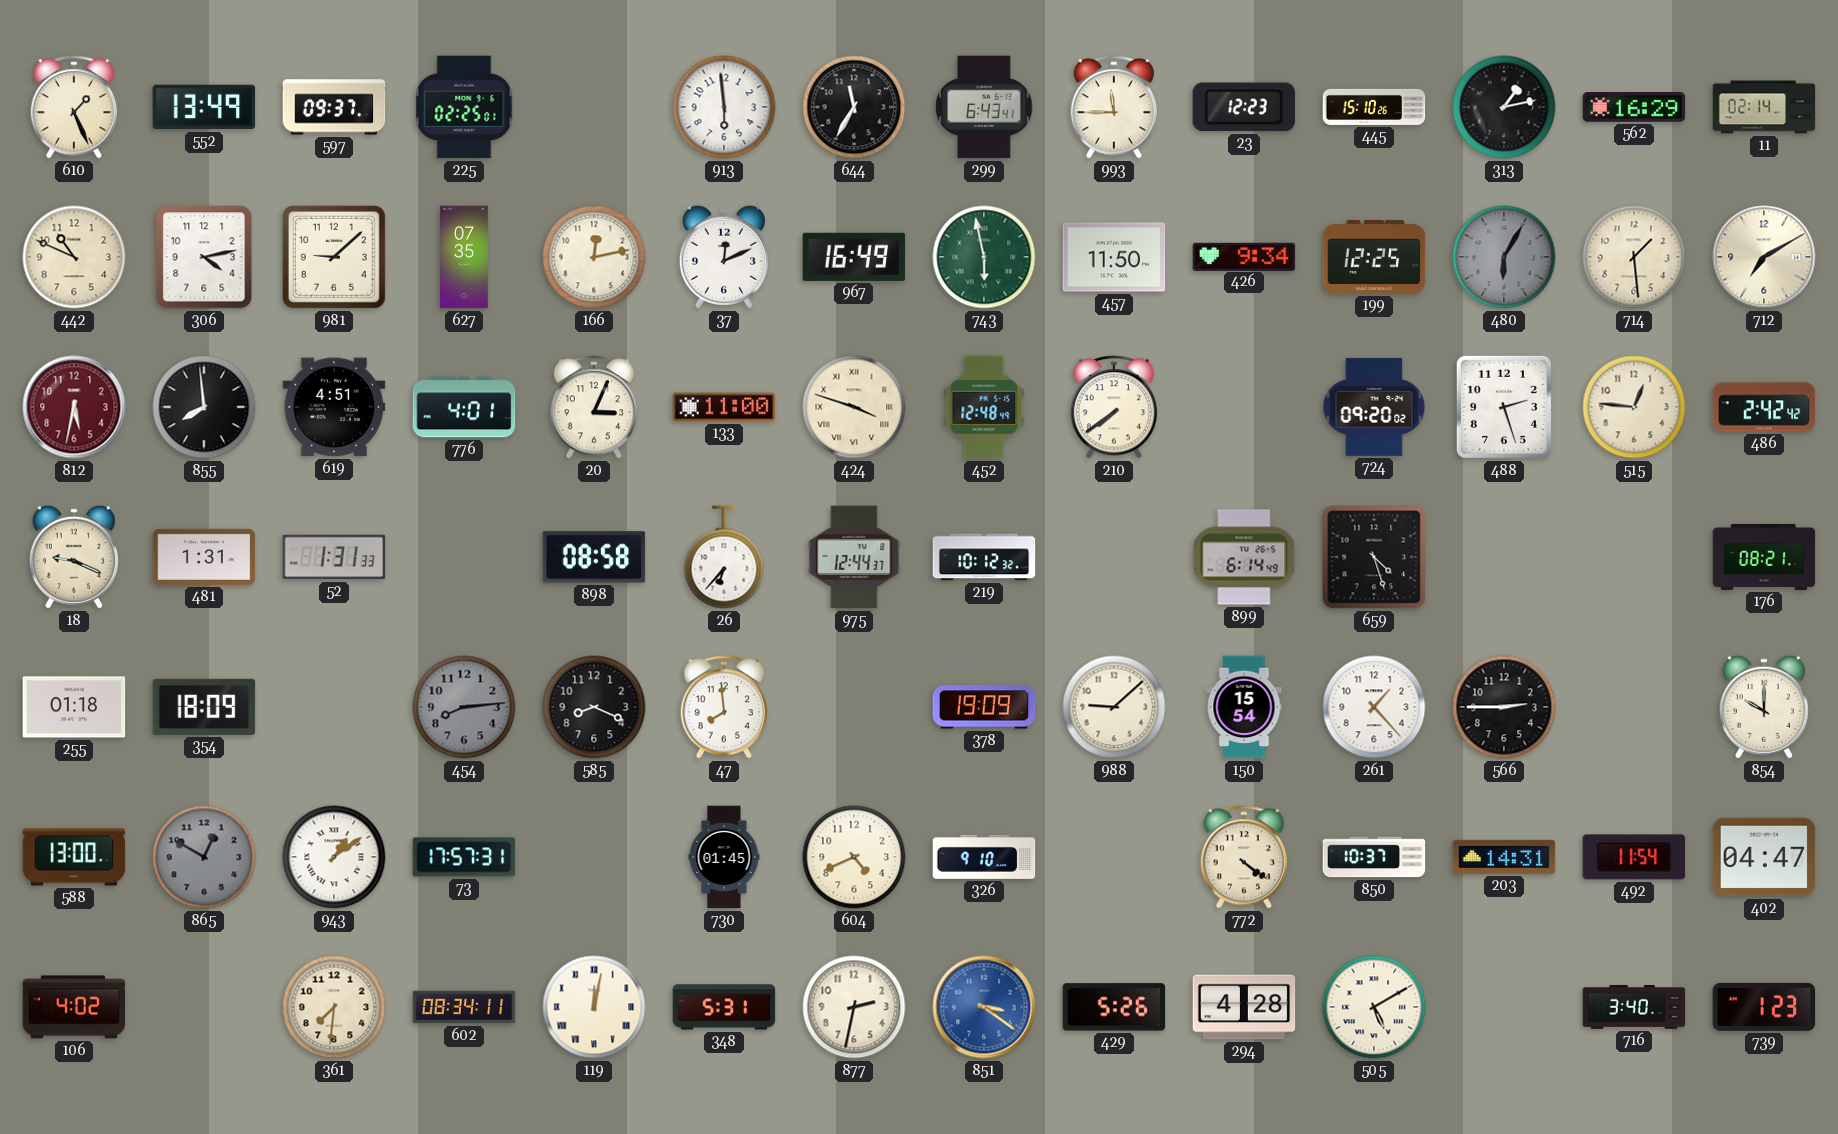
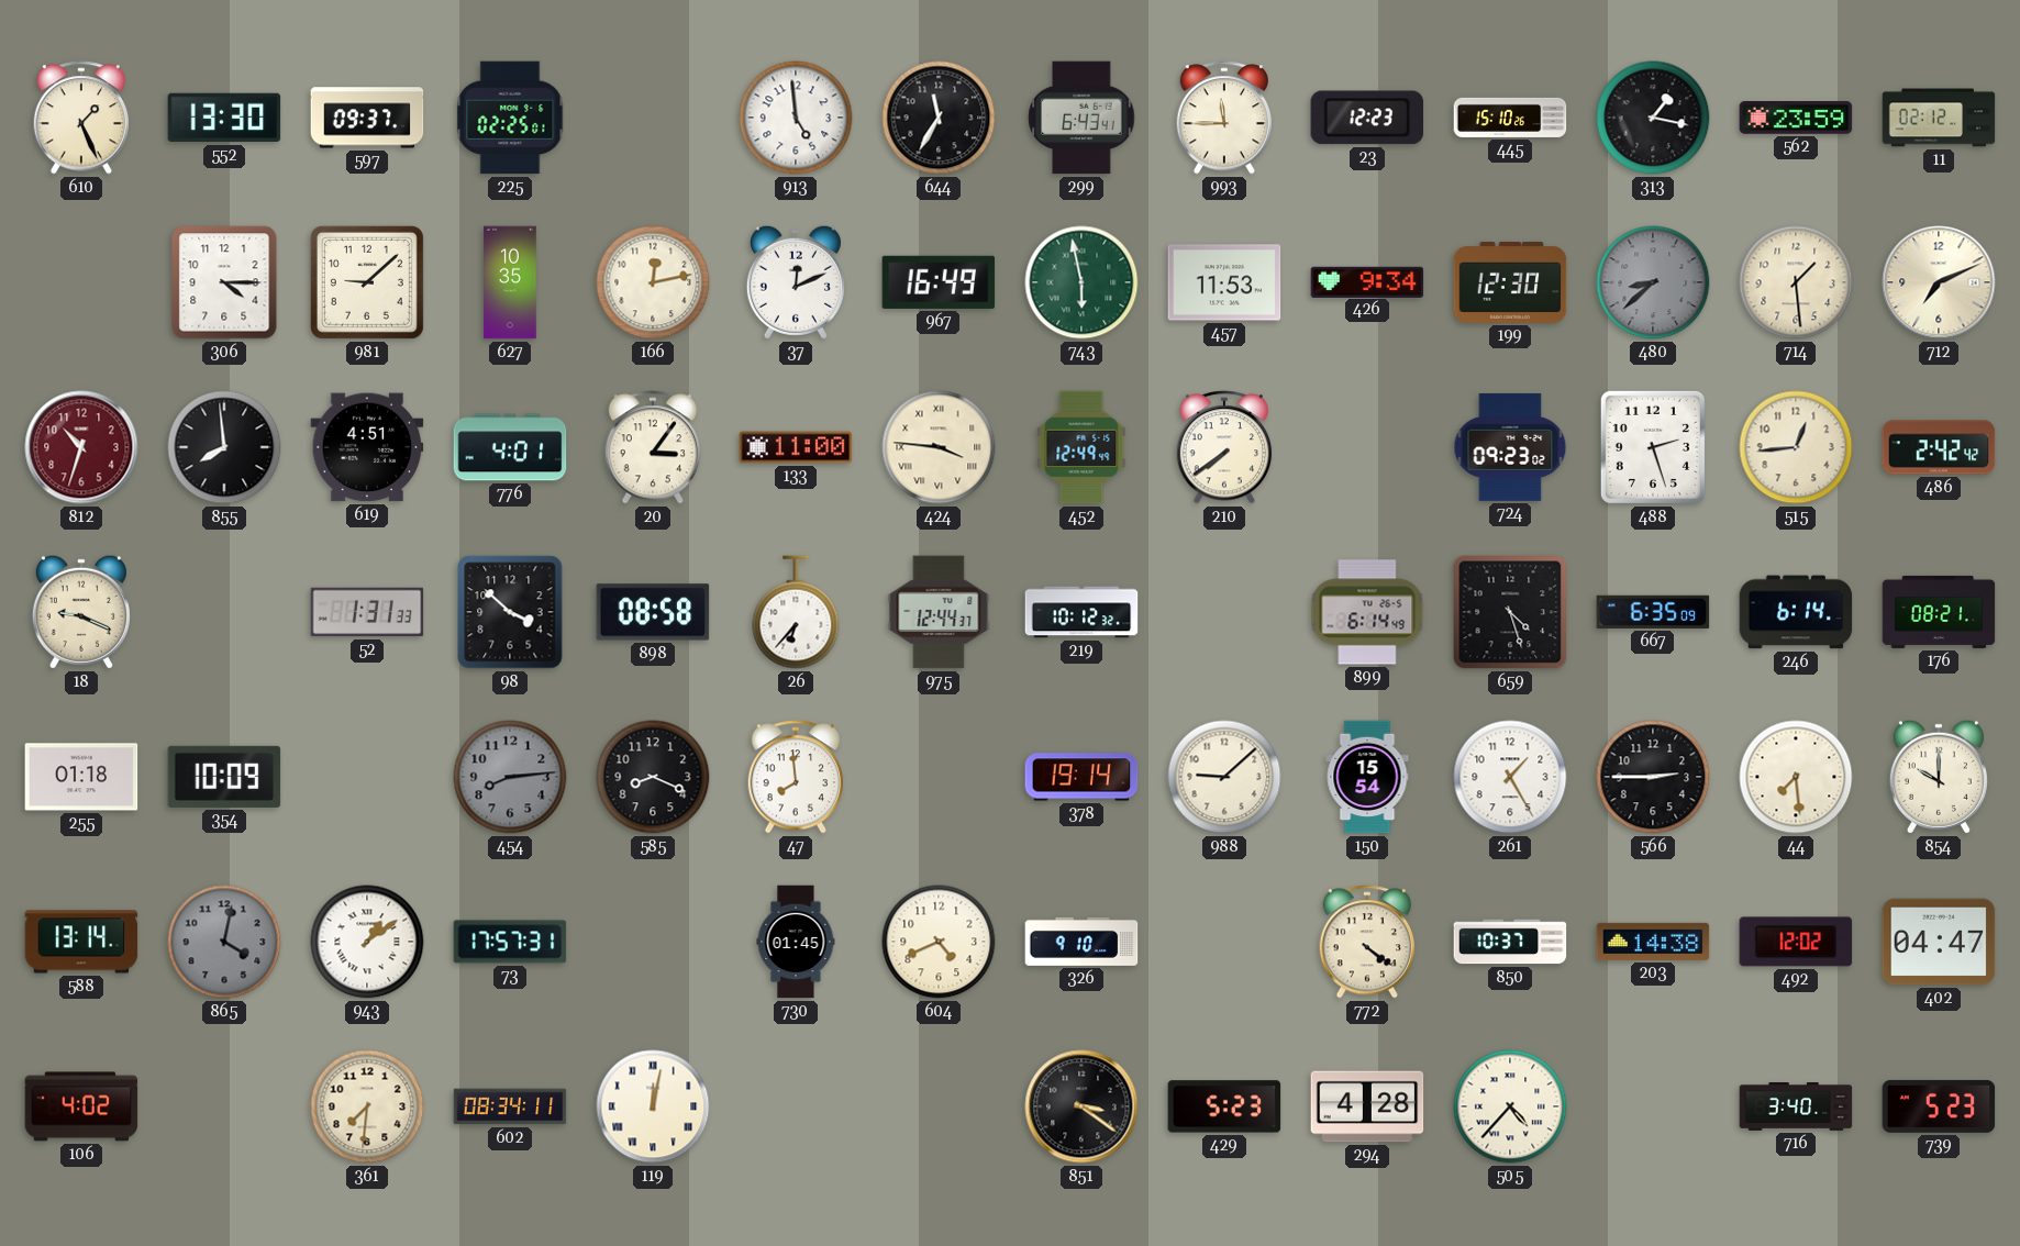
552: 13:49 -> 13:30 (224, 118)
913: 5:59 -> 4:59 (796, 118)
313: 1:13 -> 1:17 (1653, 118)
562: 16:29 -> 23:59 (1796, 119)
11: 02:14 -> 02:12 (1939, 118)
442: 10:49 -> none (74, 257)
306: 4:13 -> 4:15 (224, 282)
627: 07:35 -> 10:35 (510, 282)
457: 11:50 -> 11:53 (1224, 282)
199: 12:25 -> 12:30 (1510, 282)
480: 6:05 -> 8:38 (1653, 282)
712: 7:10 -> 7:11 (1939, 282)
812: 5:32 -> 10:33 (81, 447)
20: 3:04 -> 3:06 (653, 447)
424: 3:48 -> 3:46 (939, 447)
452: 12:48 -> 12:49 (1081, 447)
724: 09:20 -> 09:23 (1510, 447)
515: 12:46 -> 12:44 (1796, 447)
481: 1:31 -> none (204, 557)
98: none -> 3:52 (510, 612)
667: none -> 6:35 (1653, 612)
246: none -> 6:14 (1796, 612)
354: 18:09 -> 10:09 (224, 777)
378: 19:09 -> 19:14 (1081, 777)
261: 1:23 -> 1:25 (1510, 777)
44: none -> 7:29 (1796, 777)
588: 13:00 -> 13:14 (81, 942)
865: 12:50 -> 4:02 (224, 942)
203: 14:31 -> 14:38 (1653, 942)
492: 11:54 -> 12:02 (1796, 942)
348: 5:31 -> none (724, 1007)
877: 2:32 -> none (854, 1007)
851 dial: blue -> black (1081, 1106)
429: 5:26 -> 5:23 (1224, 1106)
505: 5:10 -> 4:37 (1510, 1106)
739: 1:23 -> 5:23 (1939, 1106)
